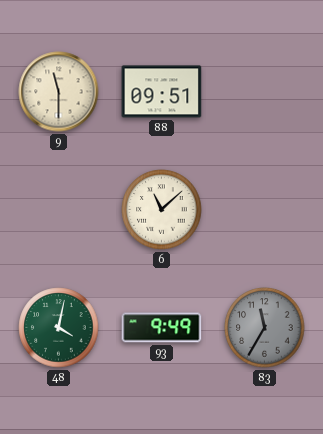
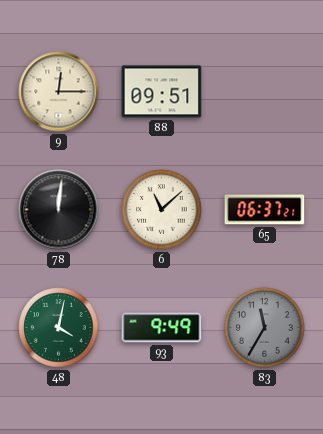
9: 11:30 -> 12:15 (59, 92)
78: none -> 12:01 (59, 210)
65: none -> 06:37 (265, 210)
